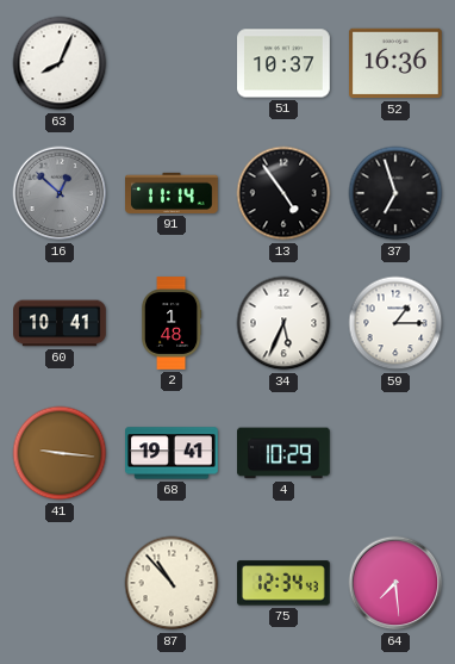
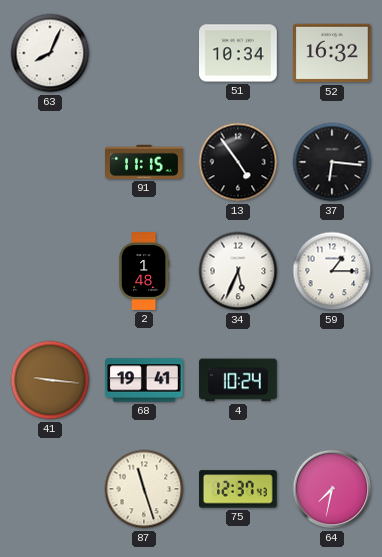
51: 10:37 -> 10:34 (239, 53)
52: 16:36 -> 16:32 (333, 53)
16: 12:52 -> none (60, 193)
91: 11:14 -> 11:15 (145, 162)
37: 6:57 -> 6:16 (332, 162)
60: 10:41 -> none (60, 323)
4: 10:29 -> 10:24 (239, 380)
87: 10:53 -> 11:27 (144, 489)
75: 12:34 -> 12:37 (239, 489)
64: 7:29 -> 7:32 (332, 489)
